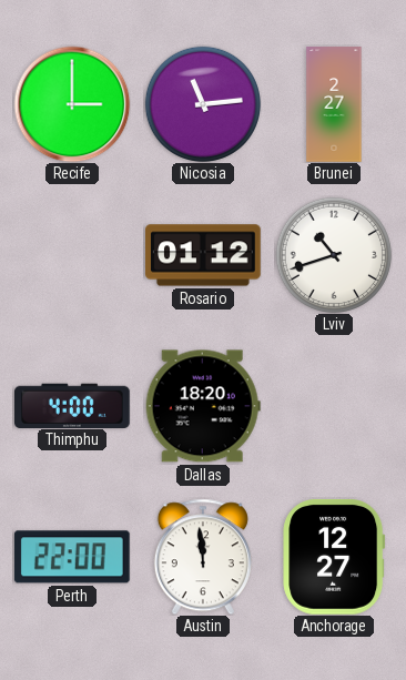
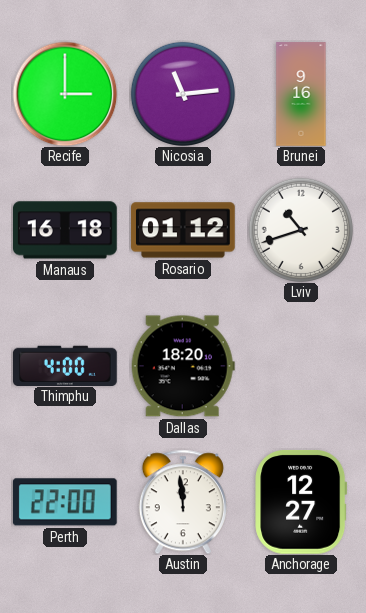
Brunei: 2:27 -> 9:16 (301, 94)
Manaus: none -> 16:18 (66, 230)
